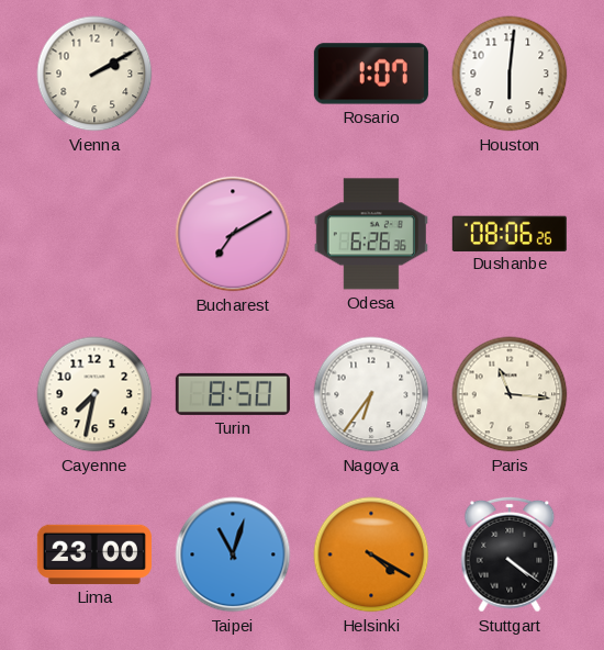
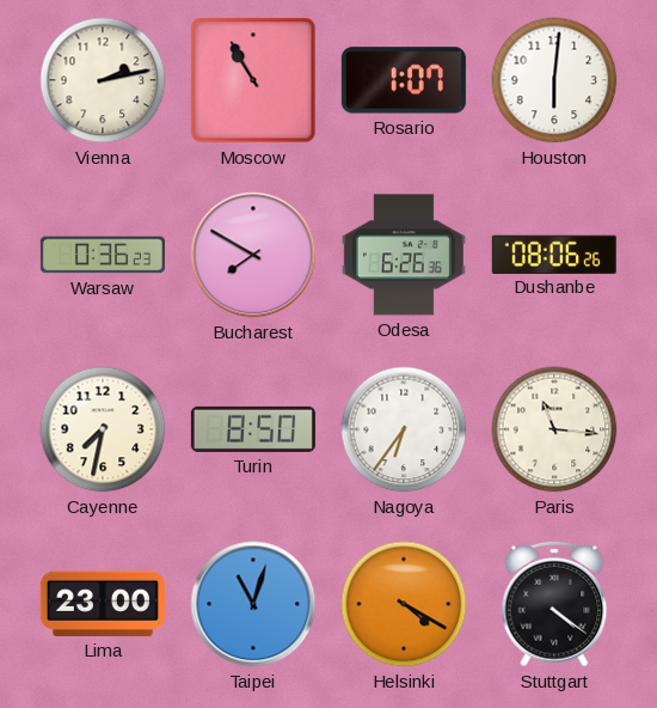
Vienna: 2:10 -> 2:13 (103, 80)
Moscow: none -> 10:55 (253, 80)
Warsaw: none -> 0:36 (103, 255)
Bucharest: 7:10 -> 7:50 (253, 255)
